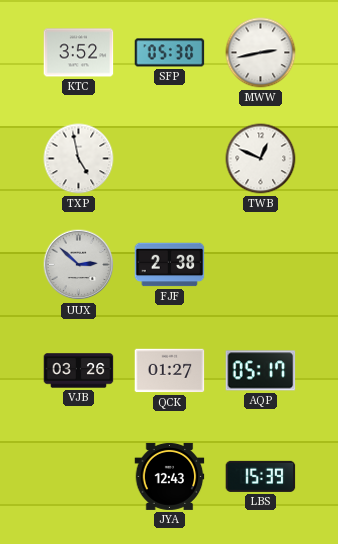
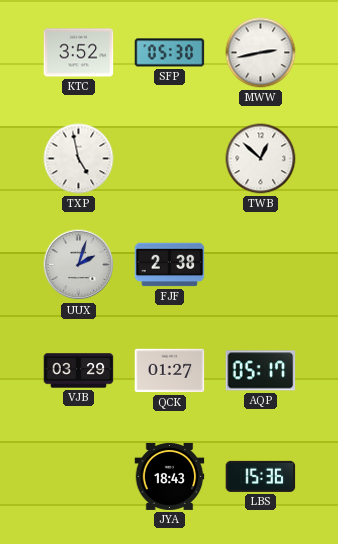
TWB: 12:49 -> 12:52 (261, 159)
UUX: 2:52 -> 2:03 (79, 265)
VJB: 03:26 -> 03:29 (79, 371)
JYA: 12:43 -> 18:43 (170, 476)
LBS: 15:39 -> 15:36 (261, 476)
